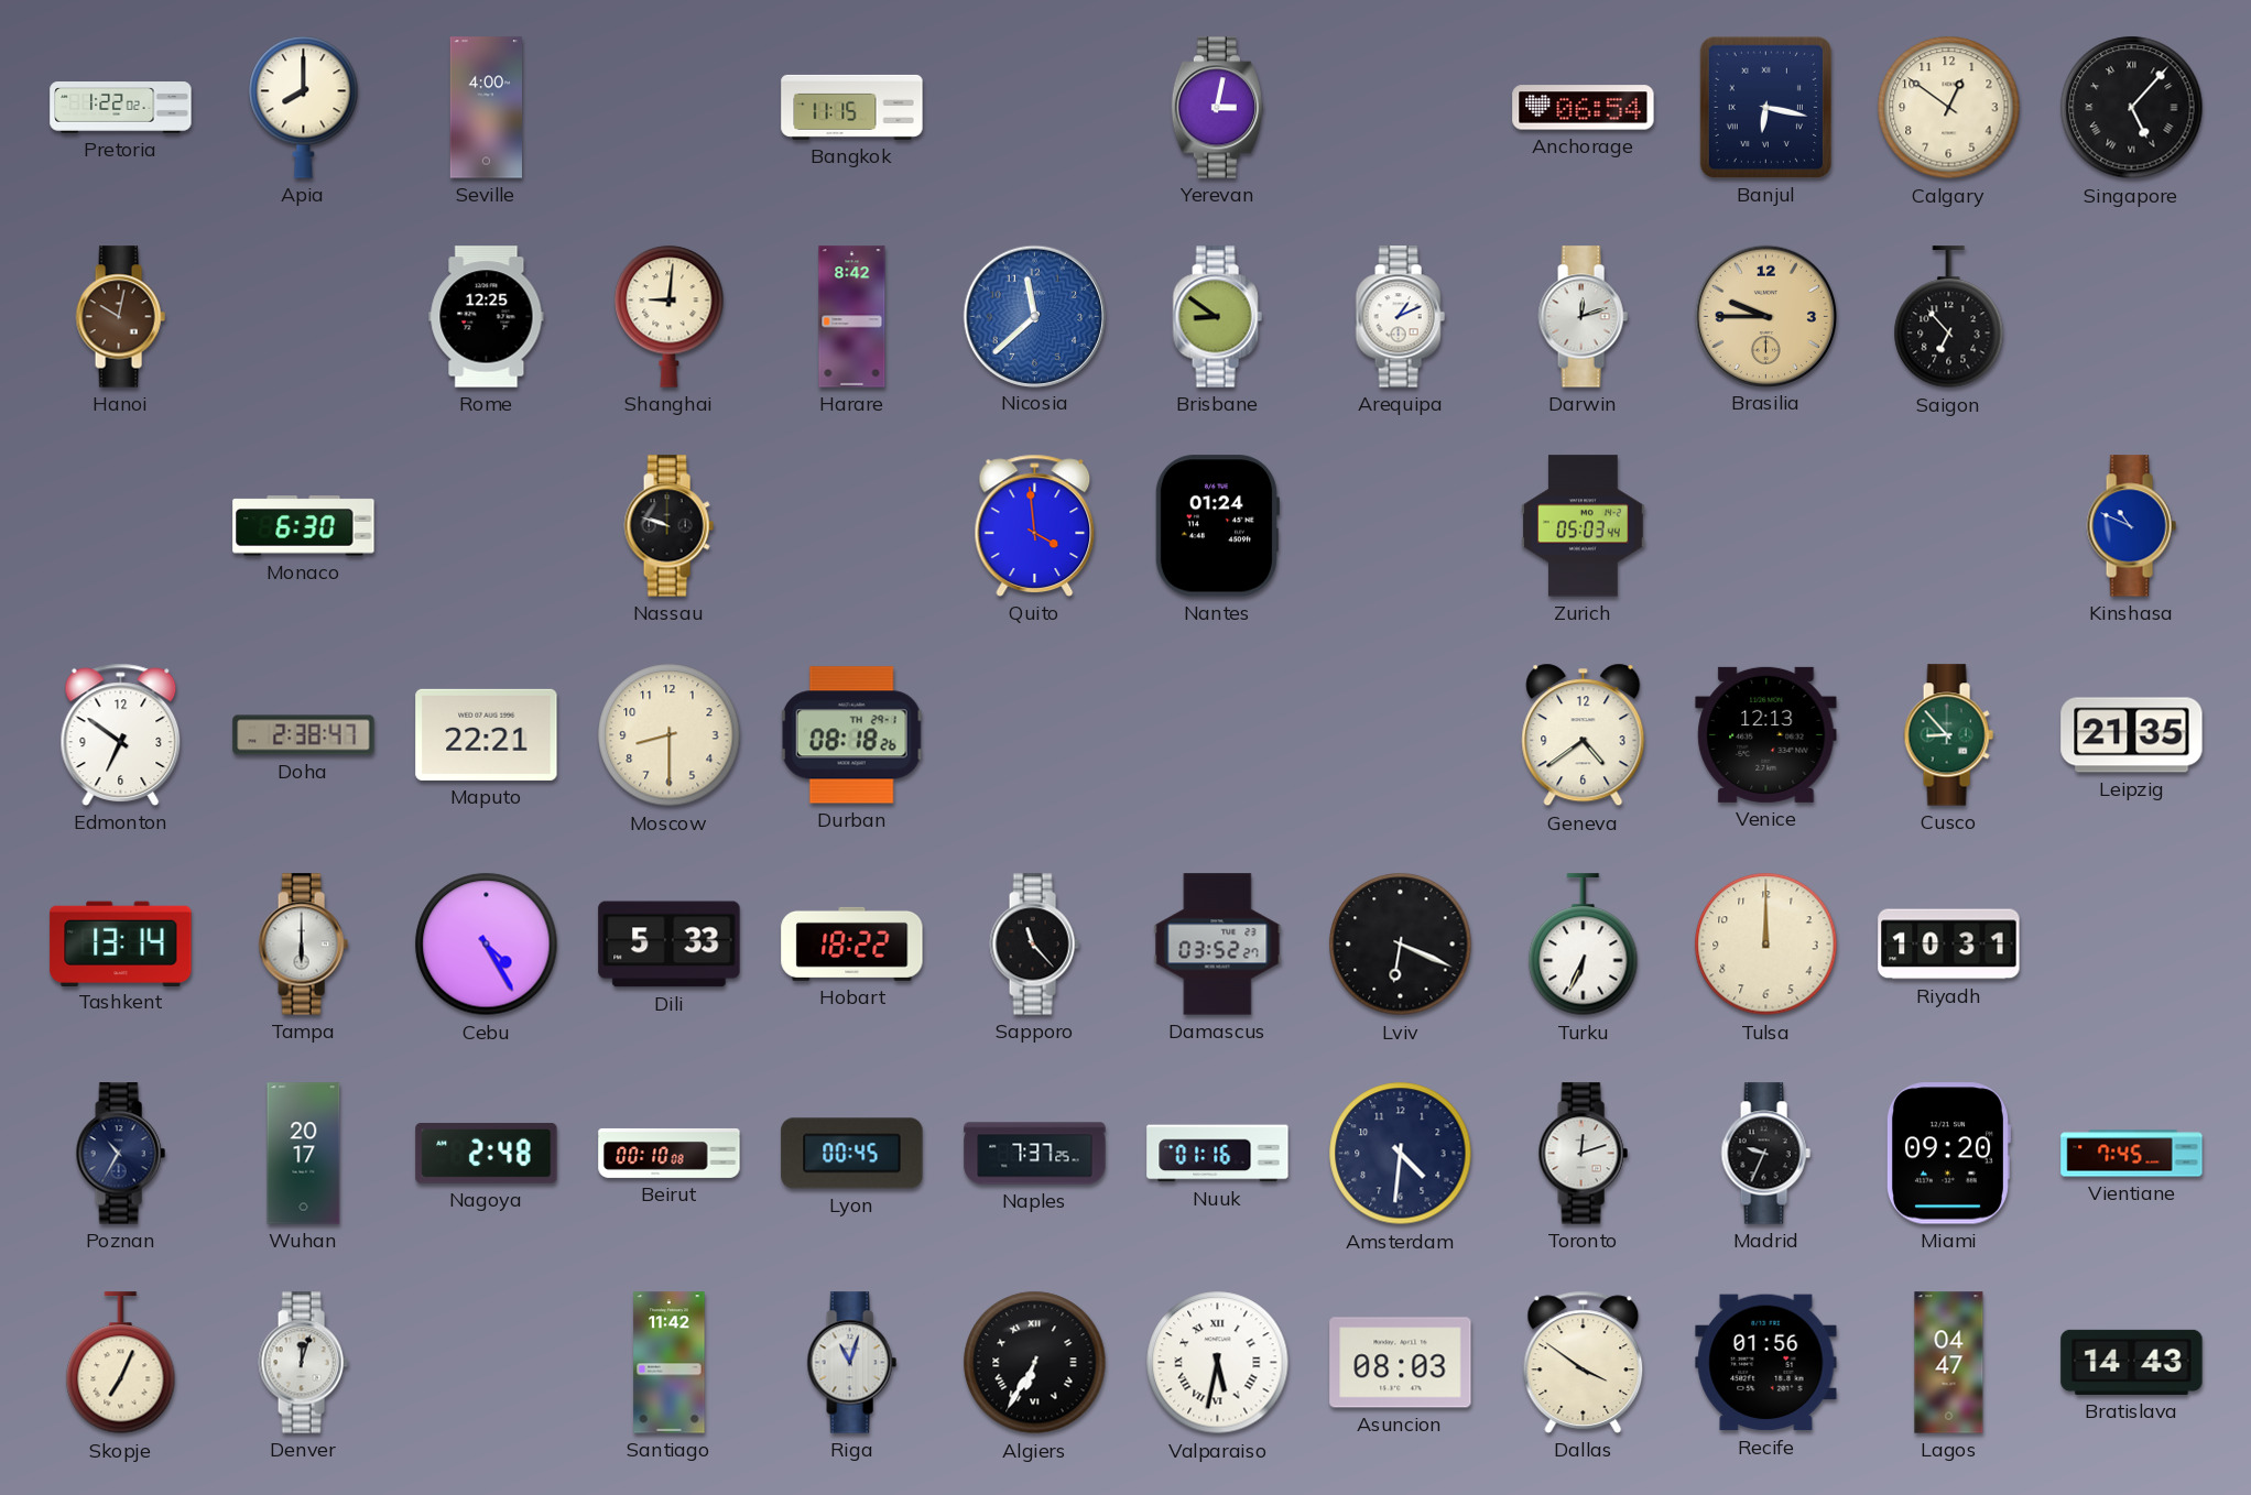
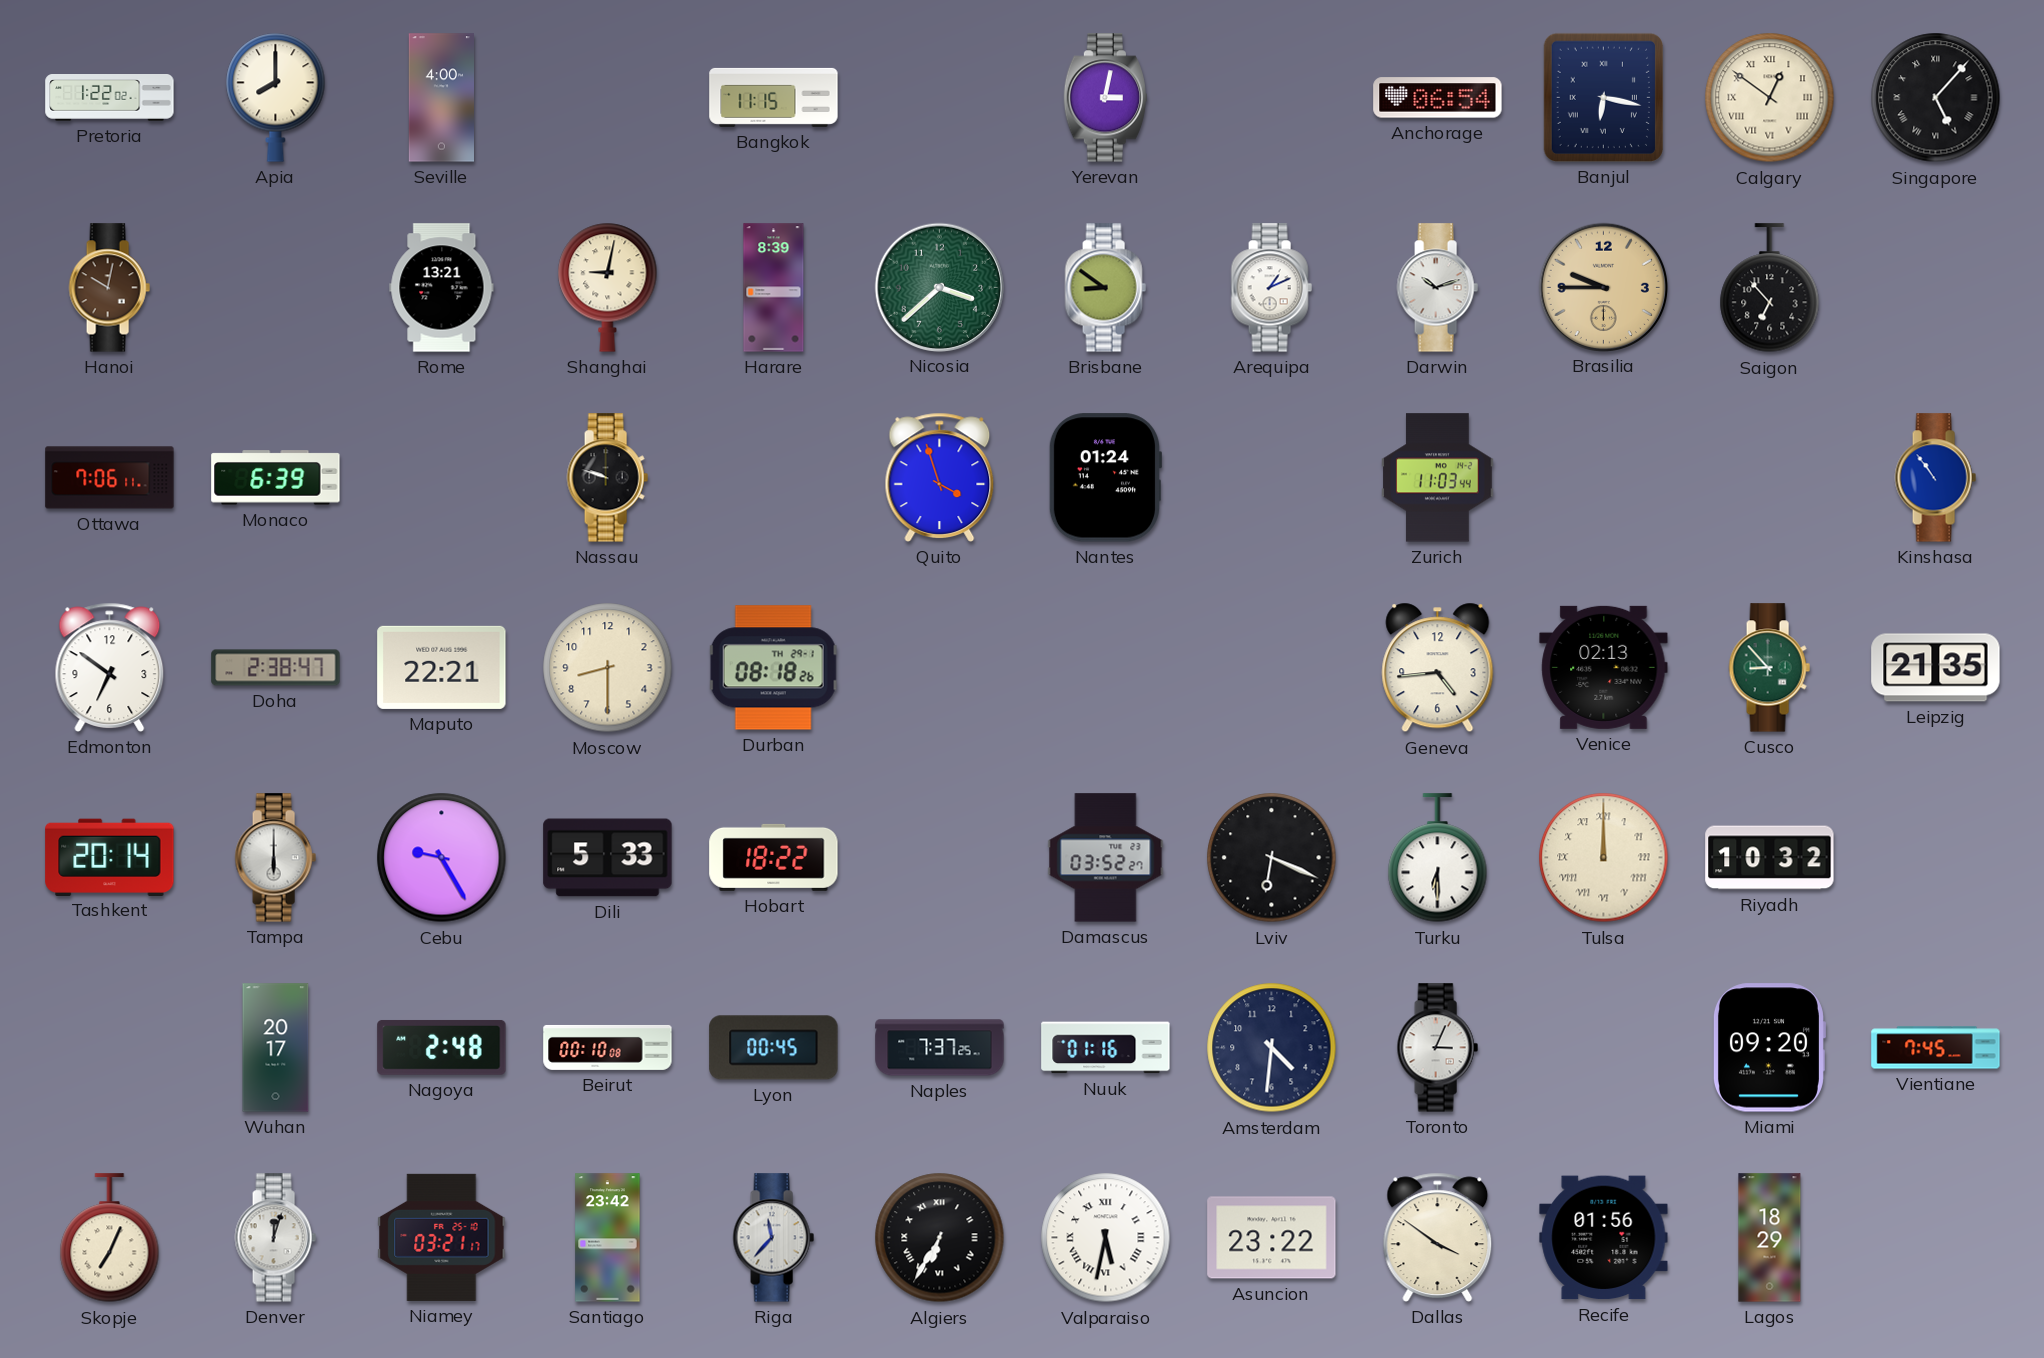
Calgary numerals: Arabic -> Roman (1770, 98)
Rome: 12:25 -> 13:21 (442, 288)
Shanghai: 9:01 -> 9:02 (608, 287)
Harare: 8:42 -> 8:39 (774, 288)
Nicosia: 11:38 -> 3:38 (939, 287)
Nicosia dial: blue -> green (939, 287)
Darwin: 12:12 -> 10:12 (1437, 288)
Ottawa: none -> 7:06 (110, 478)
Monaco: 6:30 -> 6:39 (276, 478)
Quito: 3:59 -> 3:57 (940, 477)
Zurich: 05:03 -> 11:03 (1438, 478)
Kinshasa: 10:49 -> 10:54 (1935, 478)
Geneva: 4:39 -> 4:44 (1438, 668)
Venice: 12:13 -> 02:13 (1604, 667)
Tashkent: 13:14 -> 20:14 (110, 857)
Cebu: 4:25 -> 9:25 (442, 858)
Sapporo: 11:23 -> none (1034, 945)
Turku: 6:34 -> 6:30 (1438, 858)
Tulsa numerals: Arabic -> Roman (1604, 858)
Riyadh: 10:31 -> 10:32 (1770, 858)
Poznan: 10:35 -> none (120, 1154)
Toronto: 12:12 -> 3:04 (1437, 1048)
Madrid: 9:34 -> none (1765, 1154)
Niamey: none -> 03:21 (442, 1237)
Santiago: 11:42 -> 23:42 (608, 1238)
Riga: 11:03 -> 11:37 (773, 1238)
Asuncion: 08:03 -> 23:22 (1272, 1238)
Lagos: 04:47 -> 18:29 (1770, 1238)
Bratislava: 14:43 -> none (2132, 1362)
